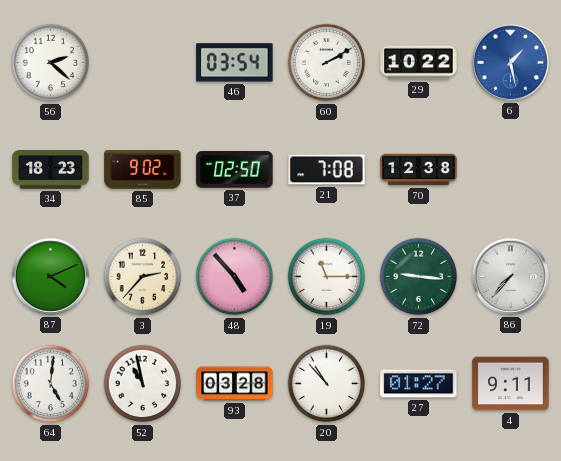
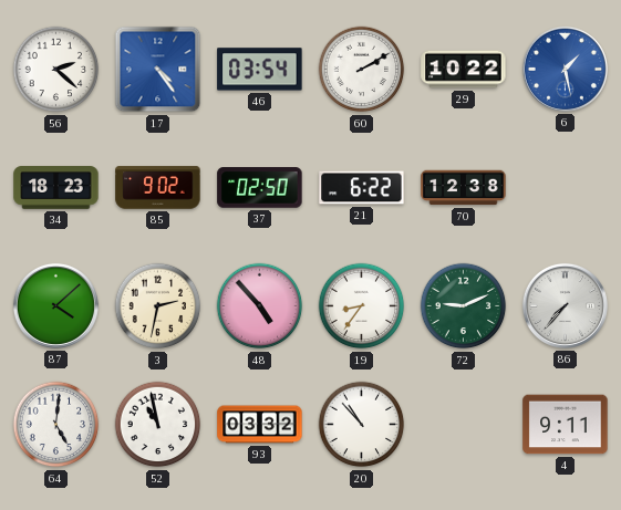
17: none -> 4:24 (158, 70)
21: 7:08 -> 6:22 (362, 188)
87: 4:11 -> 4:08 (55, 305)
3: 2:37 -> 2:32 (158, 306)
19: 11:15 -> 8:36 (362, 306)
72: 9:16 -> 9:11 (464, 306)
93: 03:28 -> 03:32 (260, 425)
27: 01:27 -> none (419, 384)
